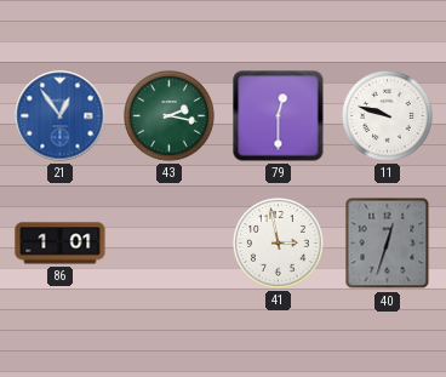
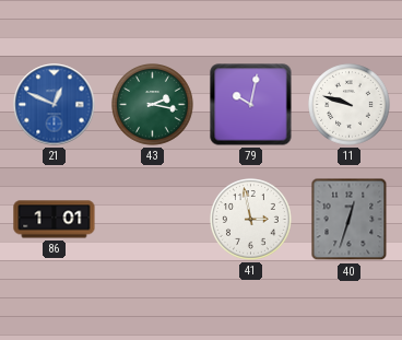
21: 12:54 -> 12:49 (55, 105)
79: 12:30 -> 10:02 (251, 105)
